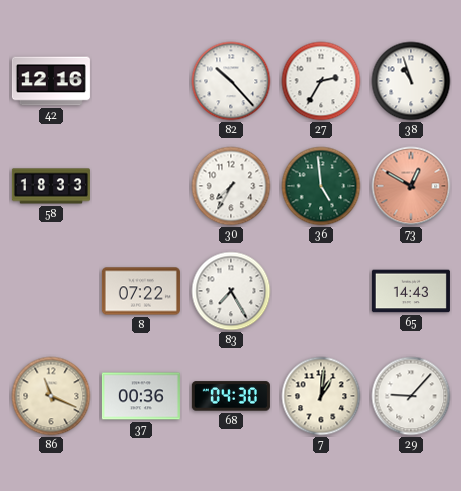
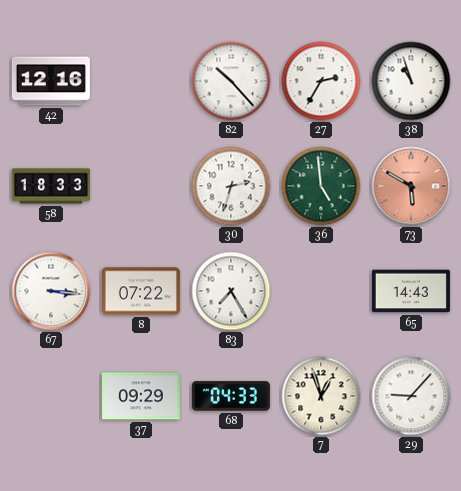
30: 7:35 -> 2:33 (231, 186)
73: 12:50 -> 5:50 (411, 186)
67: none -> 3:16 (51, 291)
86: 11:19 -> none (51, 396)
37: 00:36 -> 09:29 (141, 396)
68: 04:30 -> 04:33 (231, 396)
7: 1:01 -> 12:57 (321, 396)
